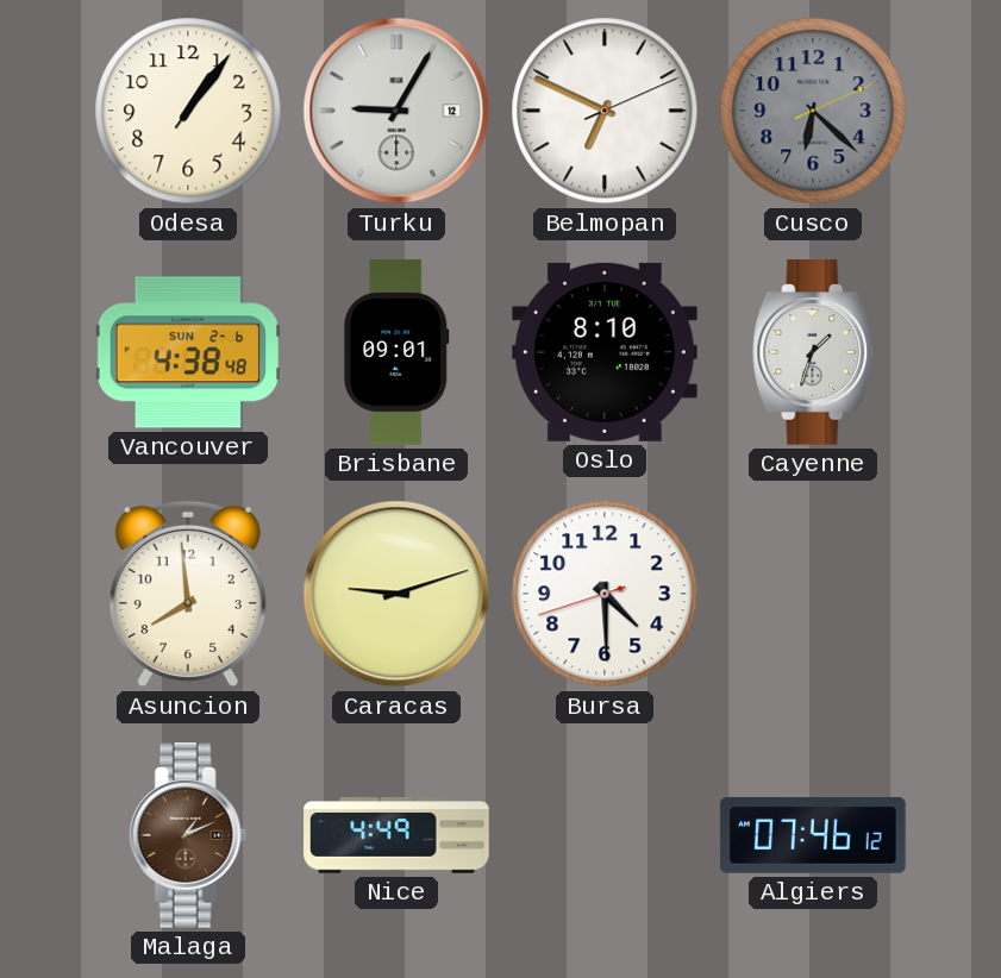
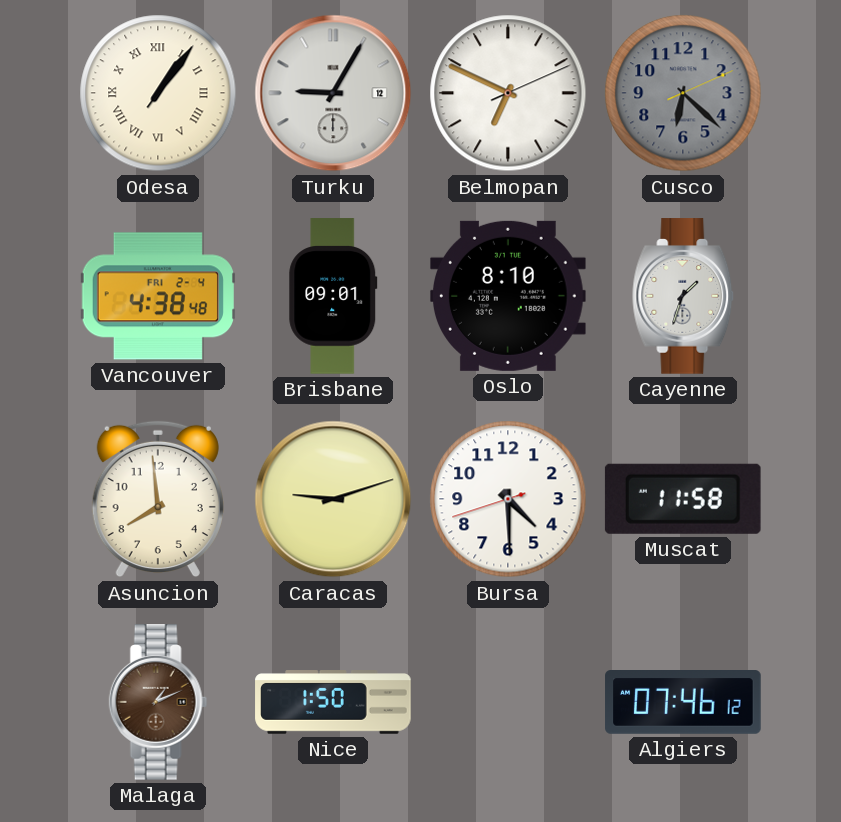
Odesa numerals: Arabic -> Roman (158, 93)
Vancouver date: SUN 2-6 -> FRI 2-4 (158, 296)
Muscat: none -> 11:58 (683, 499)
Nice: 4:49 -> 1:50 (333, 702)
